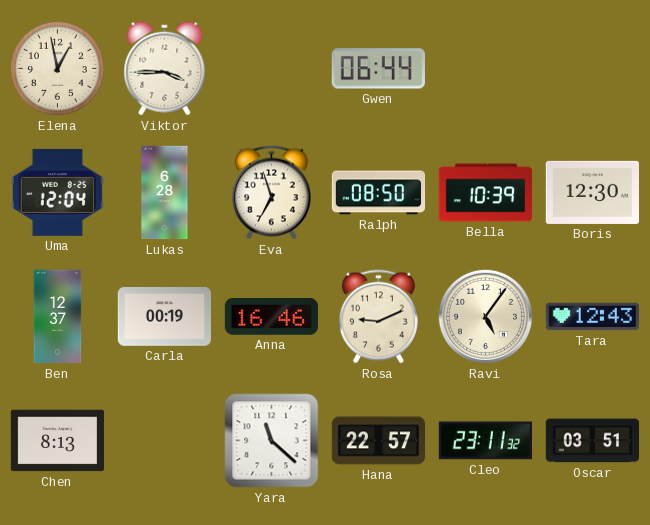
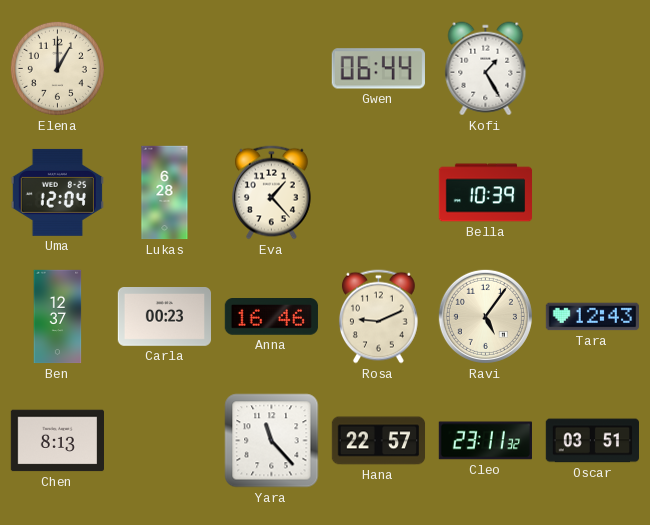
Elena: 12:58 -> 1:00 (57, 68)
Viktor: 3:45 -> none (165, 69)
Kofi: none -> 1:25 (486, 69)
Eva: 6:57 -> 1:23 (272, 193)
Ralph: 08:50 -> none (379, 193)
Boris: 12:30 -> none (592, 192)
Carla: 00:19 -> 00:23 (164, 317)
Yara: 11:22 -> 11:23 (272, 441)
